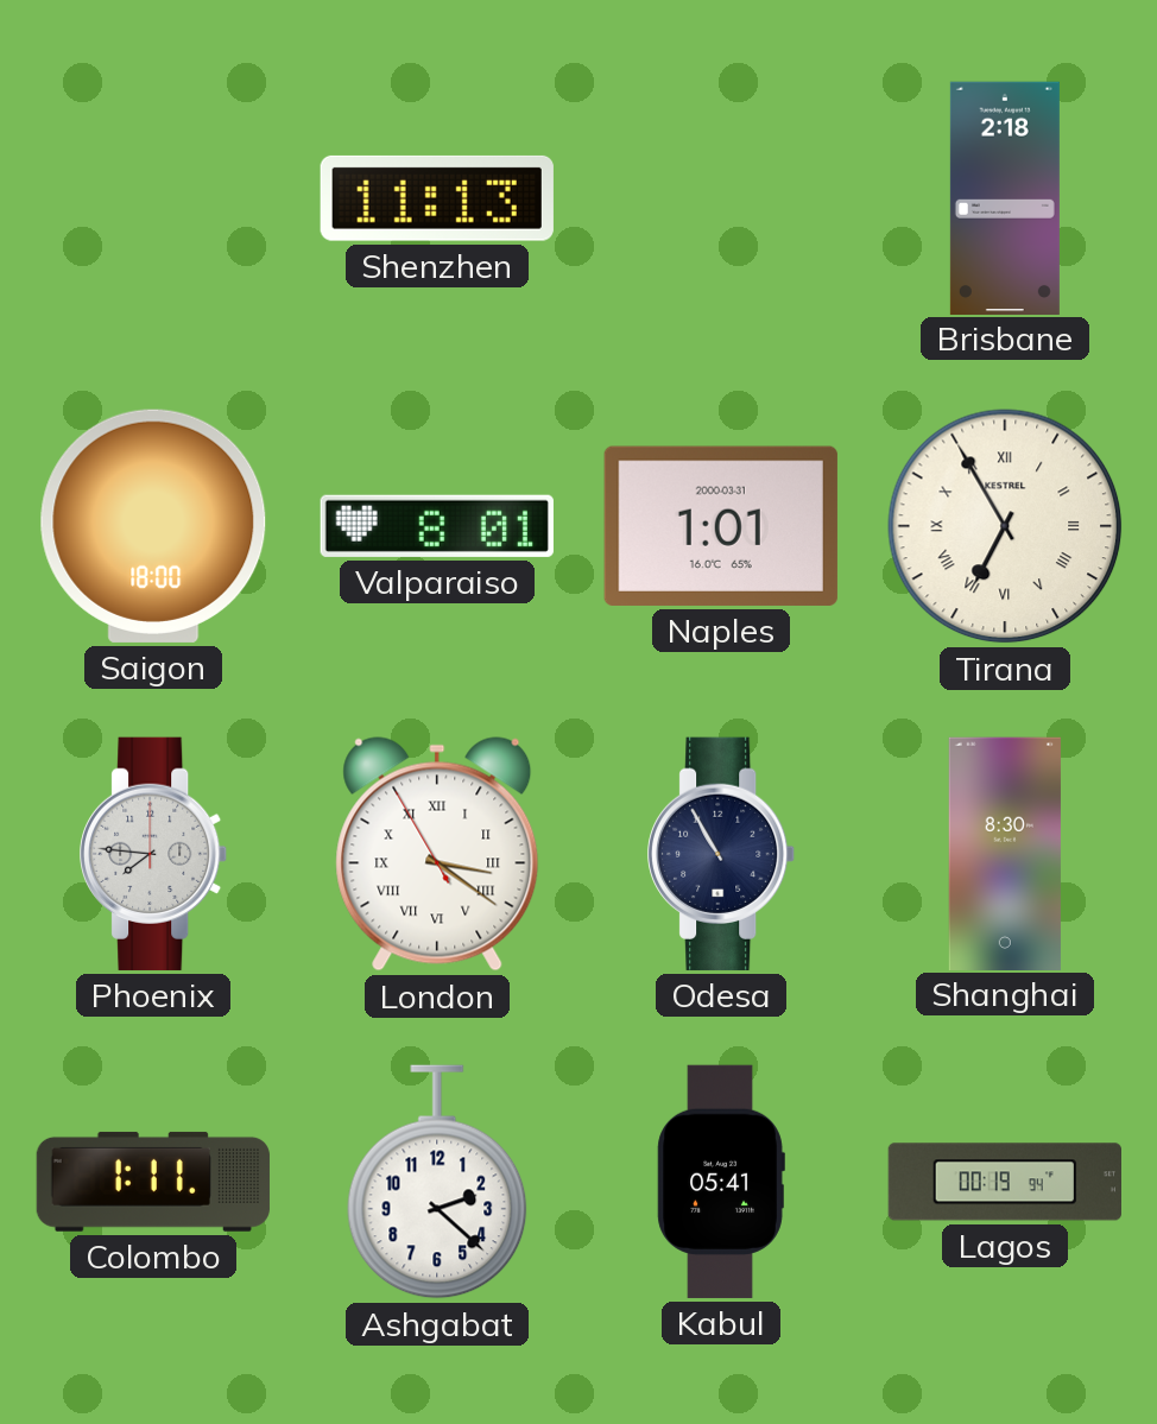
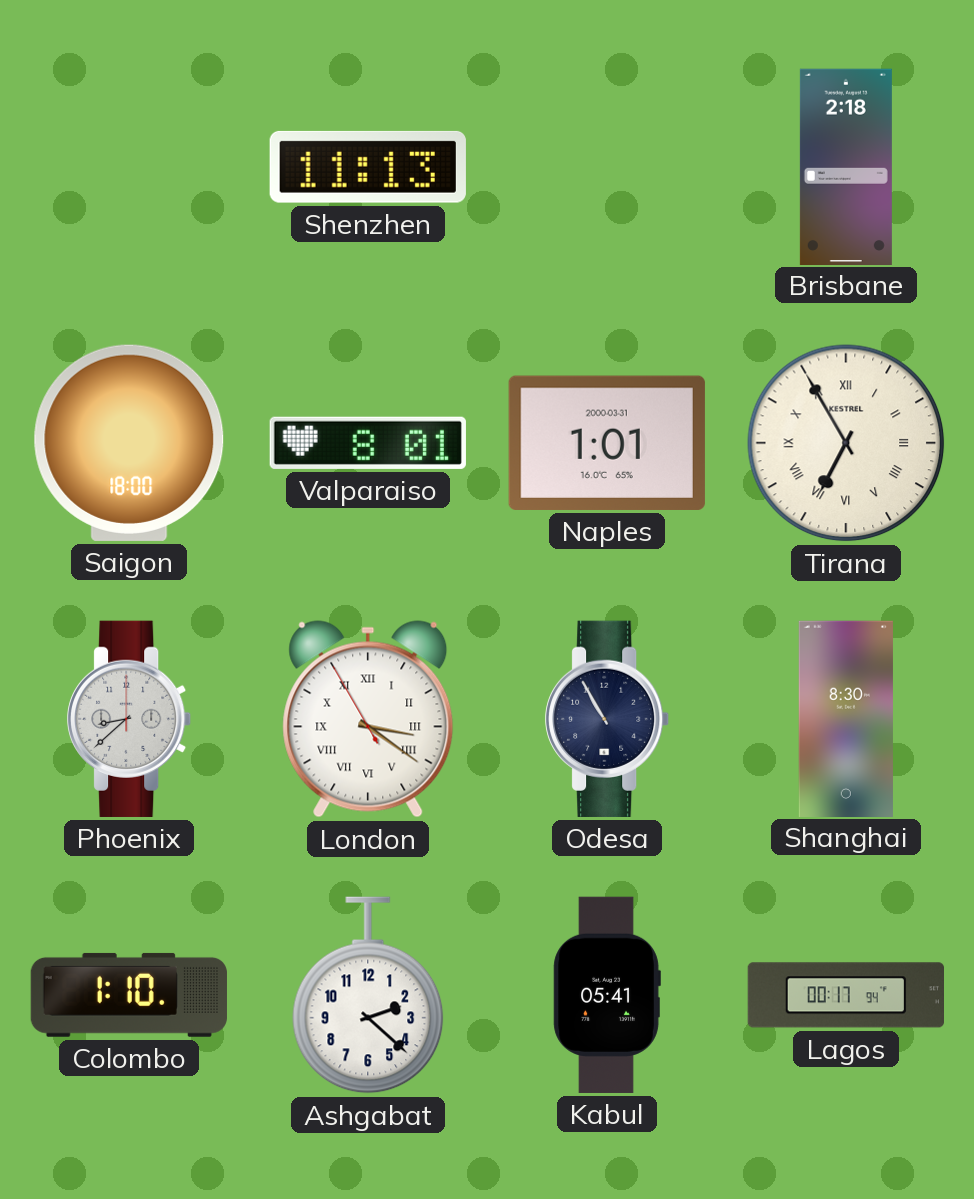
Phoenix: 7:46 -> 8:38 (130, 719)
Colombo: 1:11 -> 1:10 (129, 995)
Lagos: 00:19 -> 00:17 (845, 995)
